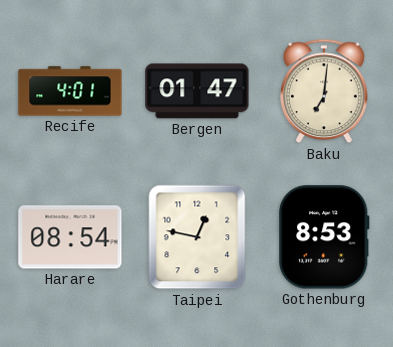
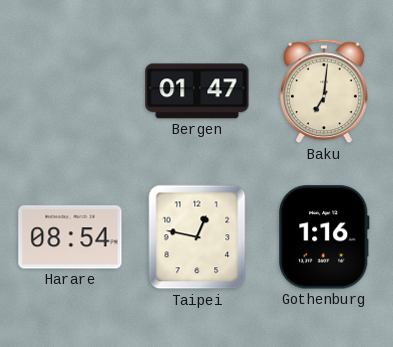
Recife: 4:01 -> none (70, 91)
Gothenburg: 8:53 -> 1:16 (325, 237)
